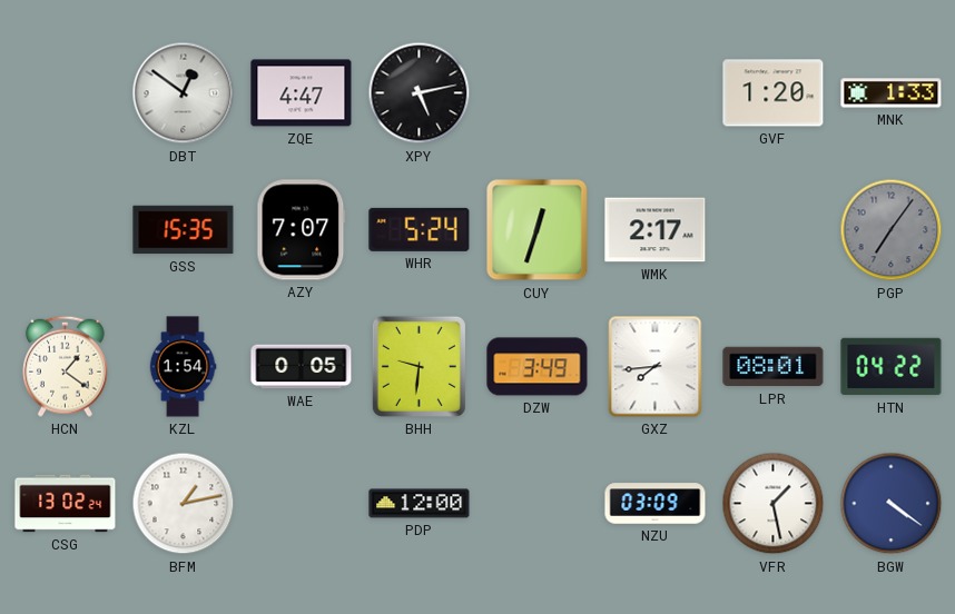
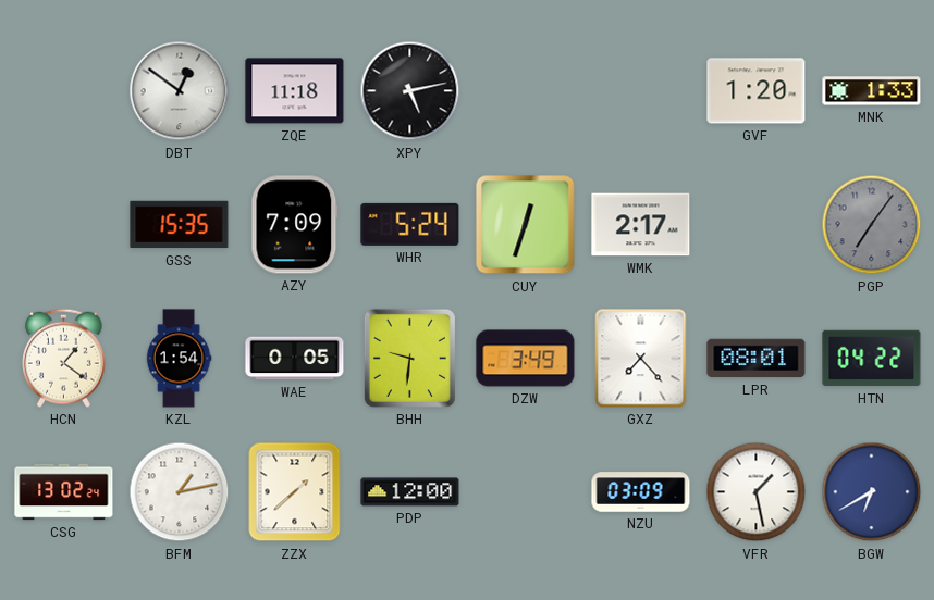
ZQE: 4:47 -> 11:18 (295, 91)
AZY: 7:07 -> 7:09 (295, 225)
GXZ: 7:44 -> 7:23 (641, 359)
ZZX: none -> 1:38 (295, 492)
BGW: 4:21 -> 6:40 (872, 492)
